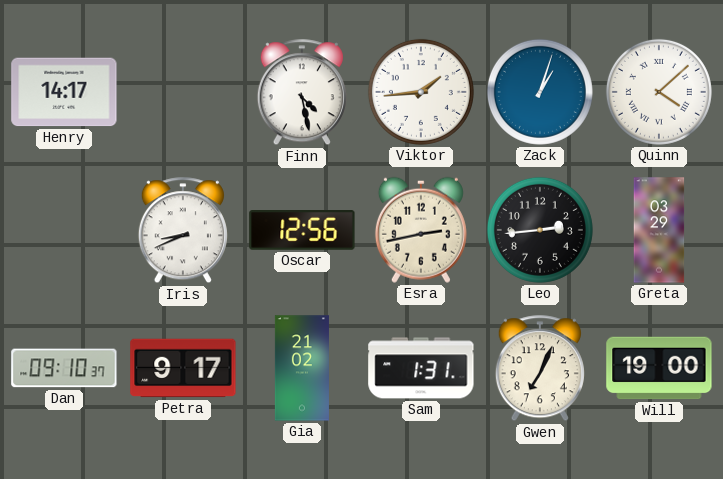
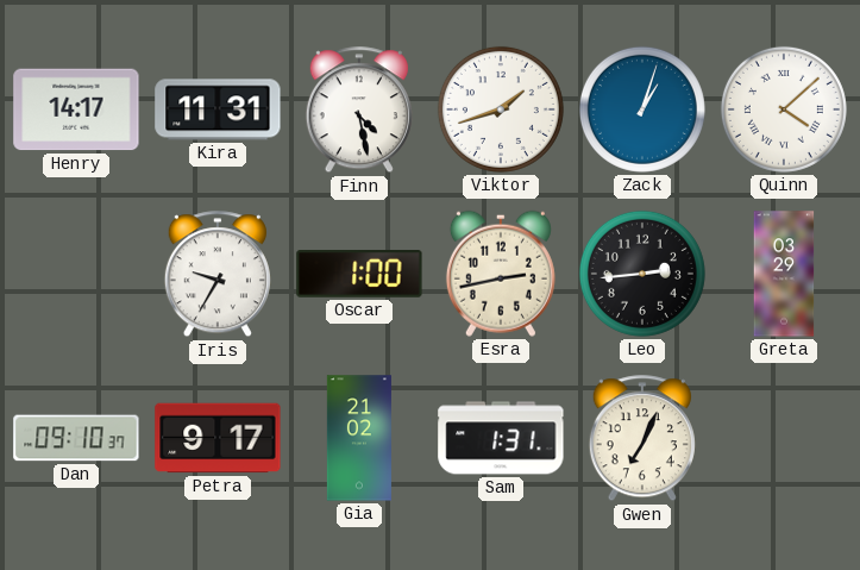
Kira: none -> 11:31 (218, 109)
Viktor: 1:44 -> 1:42 (501, 109)
Iris: 8:41 -> 9:35 (218, 275)
Oscar: 12:56 -> 1:00 (359, 274)
Will: 19:00 -> none (659, 368)
